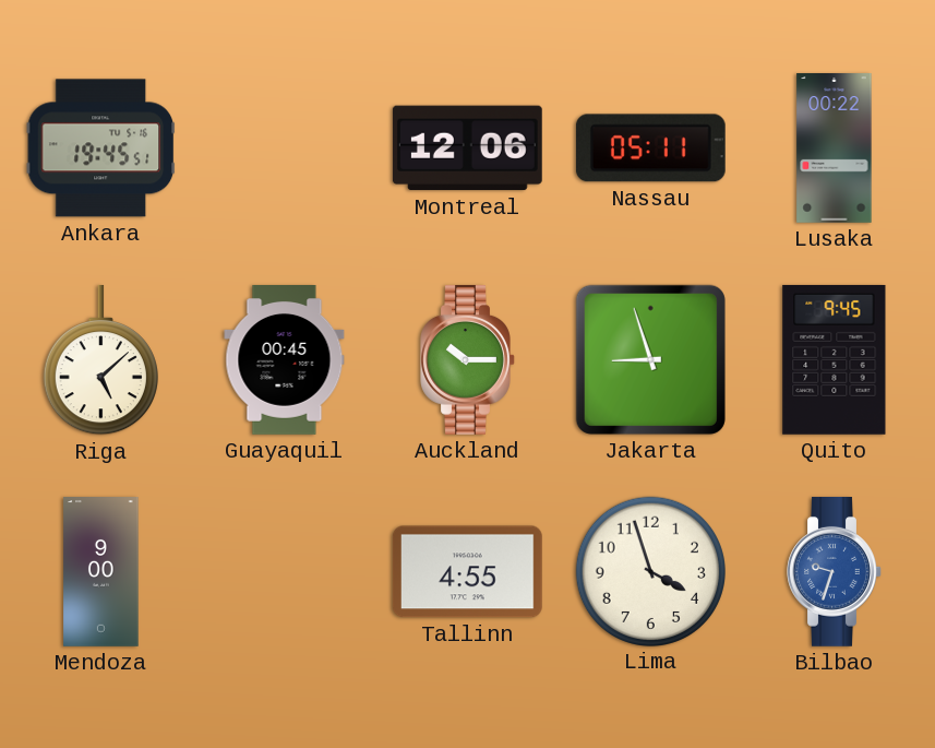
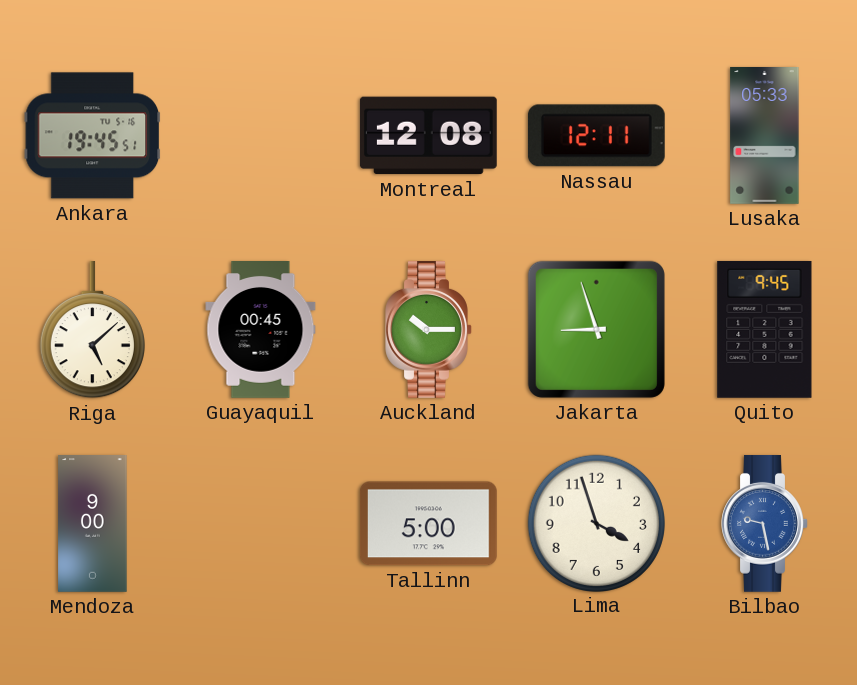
Montreal: 12:06 -> 12:08 (428, 136)
Nassau: 05:11 -> 12:11 (596, 136)
Lusaka: 00:22 -> 05:33 (765, 136)
Tallinn: 4:55 -> 5:00 (428, 524)
Bilbao: 9:33 -> 9:28 (765, 524)
